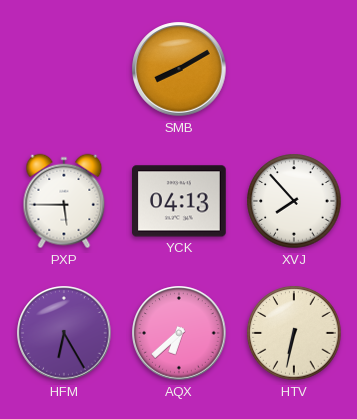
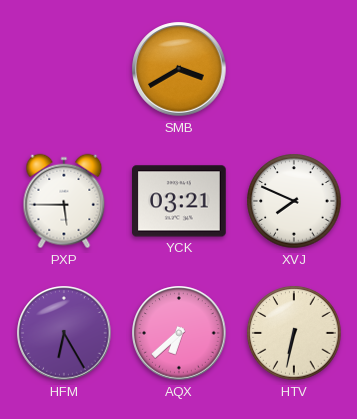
SMB: 8:10 -> 3:40 (179, 69)
YCK: 04:13 -> 03:21 (180, 201)
XVJ: 7:53 -> 7:49 (294, 201)
